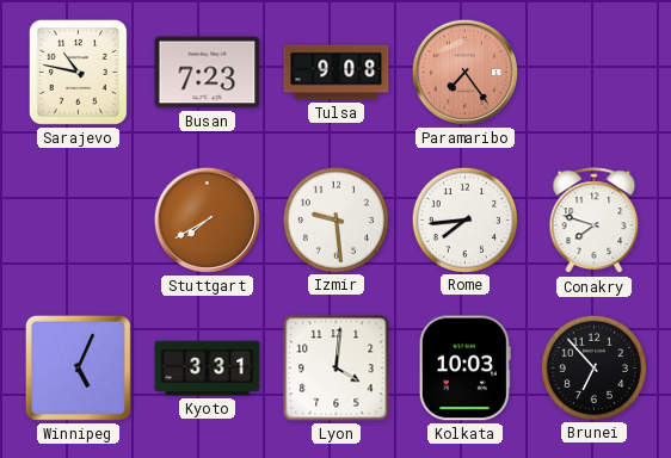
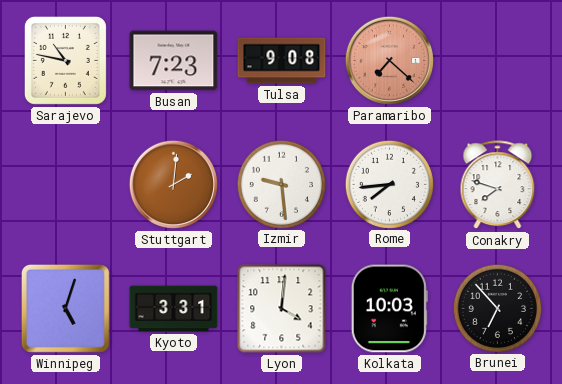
Paramaribo: 7:24 -> 7:22 (389, 60)
Stuttgart: 7:40 -> 2:01 (173, 184)
Winnipeg: 5:04 -> 5:03 (65, 308)
